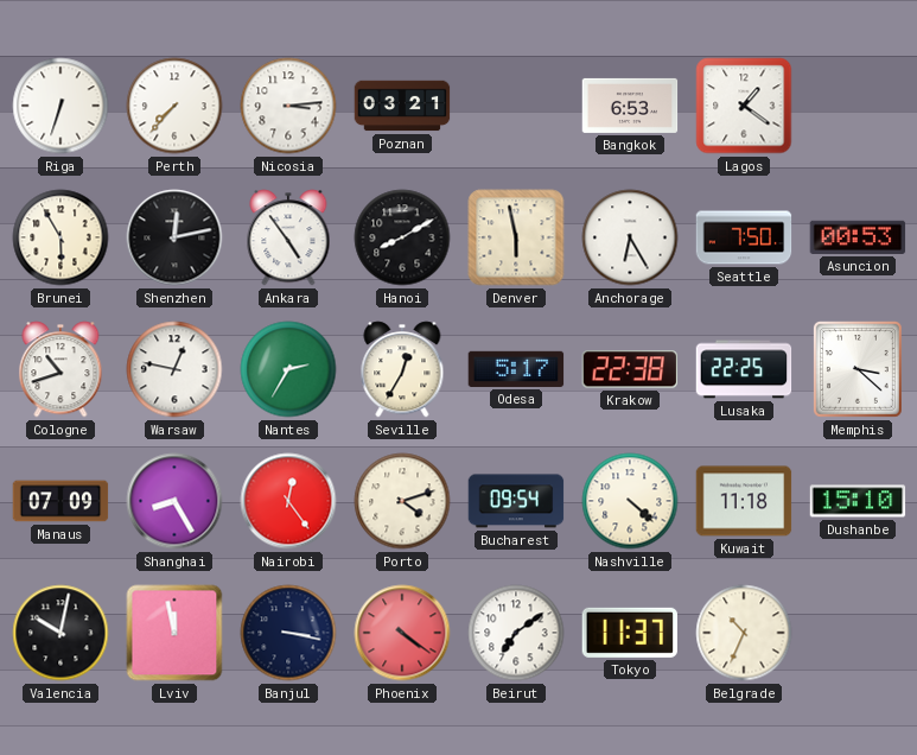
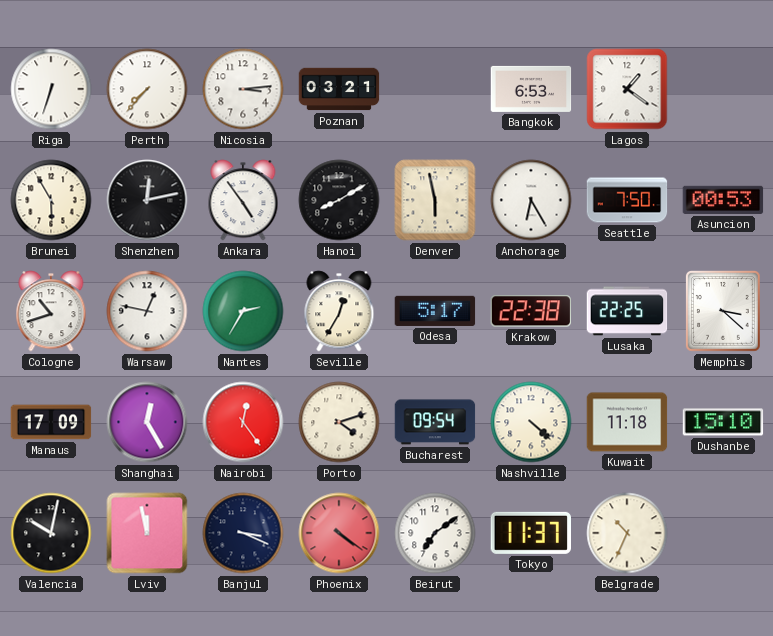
Manaus: 07:09 -> 17:09 (51, 422)
Shanghai: 8:25 -> 12:25 (147, 422)
Banjul: 3:17 -> 3:19 (243, 533)
